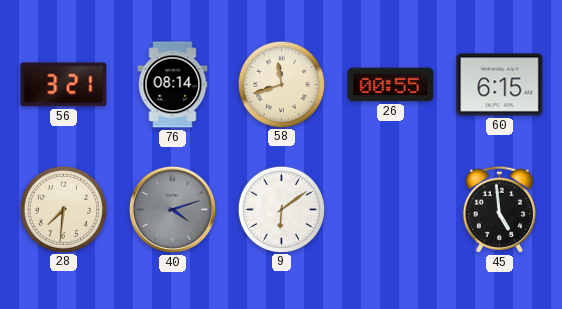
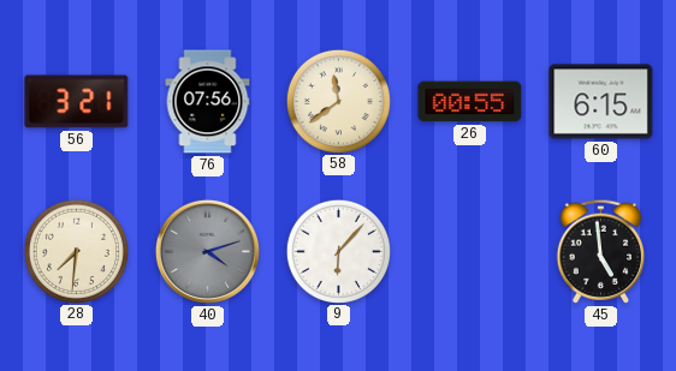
76: 08:14 -> 07:56 (208, 102)
58: 11:42 -> 11:39 (338, 101)
9: 6:09 -> 6:07 (338, 251)
